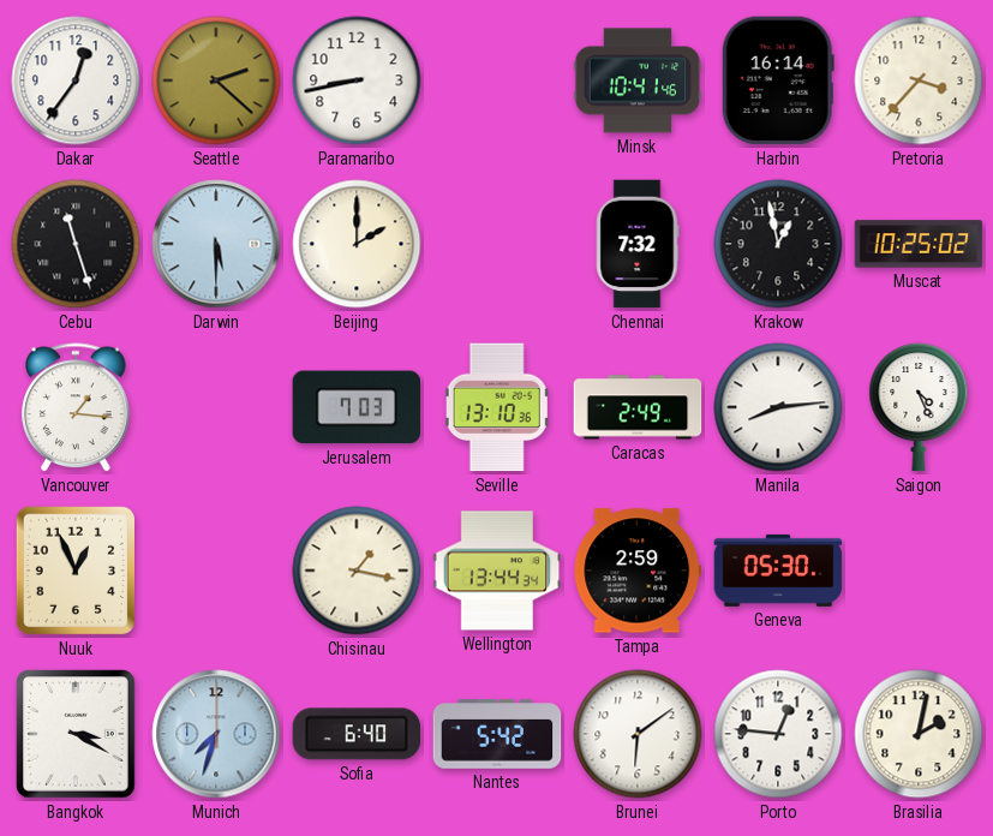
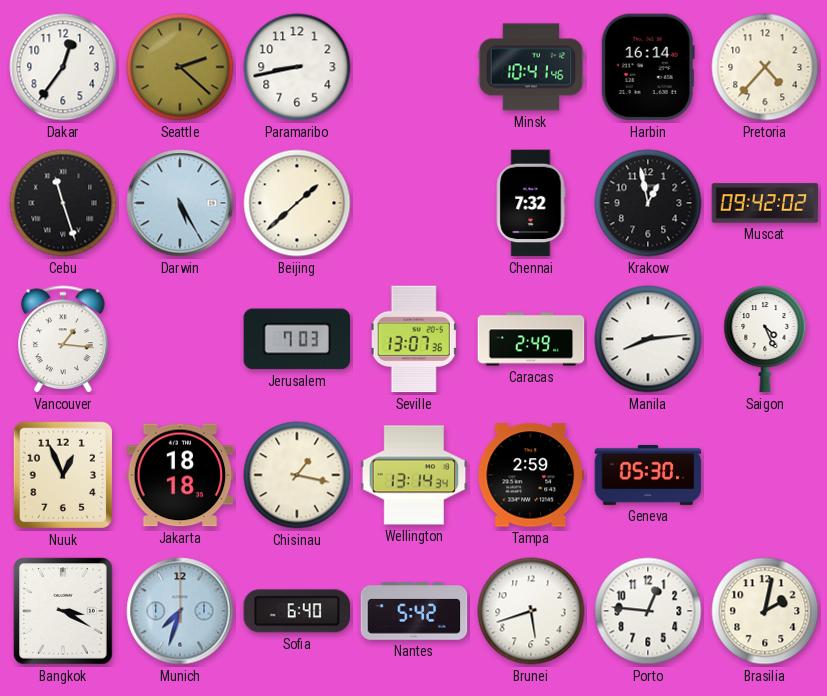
Pretoria: 3:37 -> 4:37 (765, 67)
Darwin: 5:30 -> 5:25 (180, 203)
Beijing: 2:00 -> 1:38 (297, 203)
Muscat: 10:25 -> 09:42 (765, 203)
Seville: 13:10 -> 13:07 (414, 339)
Jakarta: none -> 18:18 (180, 475)
Wellington: 13:44 -> 13:14 (414, 475)
Brunei: 6:09 -> 5:42 (531, 611)
